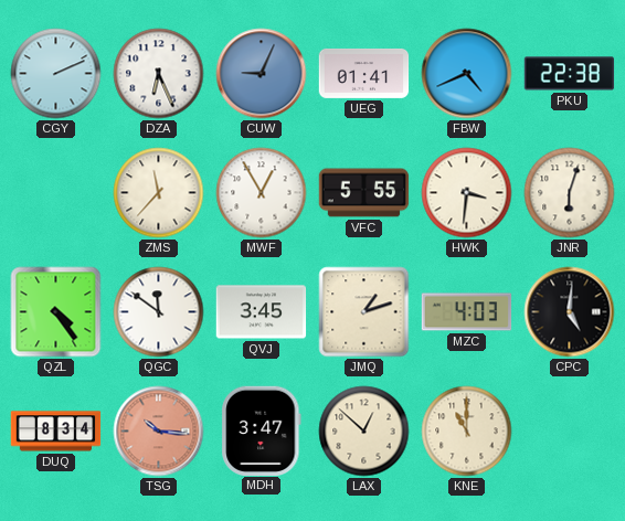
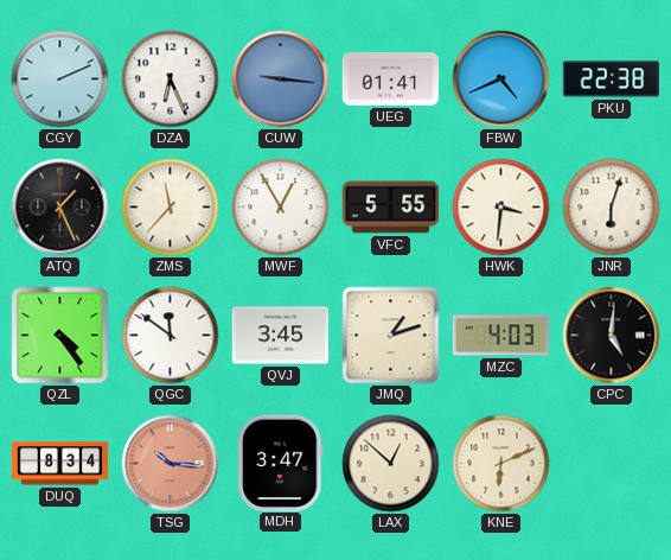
CUW: 9:04 -> 9:16 (281, 79)
ATQ: none -> 1:26 (60, 208)
KNE: 11:00 -> 6:11 (501, 464)
